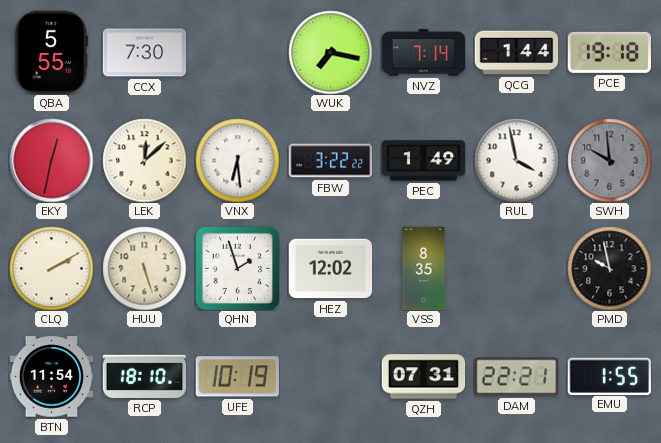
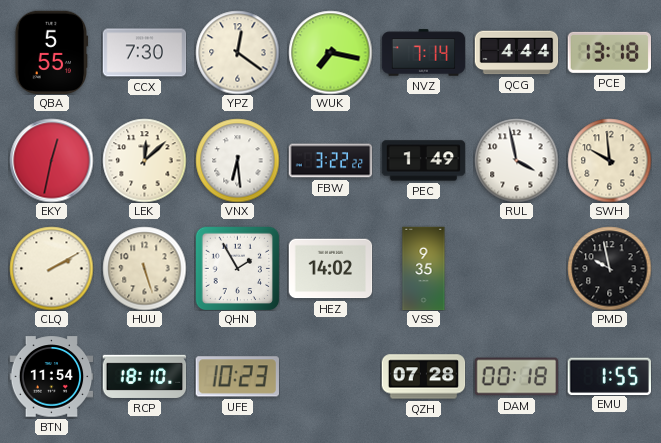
YPZ: none -> 12:21 (237, 52)
QCG: 1:44 -> 4:44 (516, 53)
PCE: 19:18 -> 13:18 (609, 52)
SWH dial: grey -> cream (609, 160)
QHN: 1:57 -> 1:55 (237, 268)
HEZ: 12:02 -> 14:02 (330, 269)
VSS: 8:35 -> 9:35 (424, 268)
UFE: 10:19 -> 10:23 (237, 377)
QZH: 07:31 -> 07:28 (423, 377)
DAM: 22:21 -> 00:18 (516, 377)
